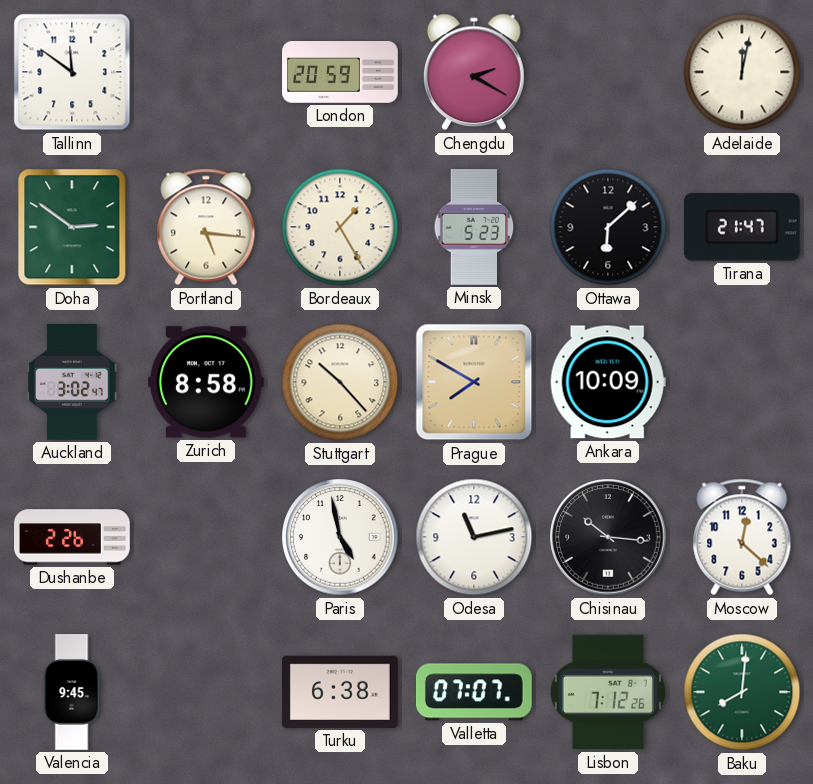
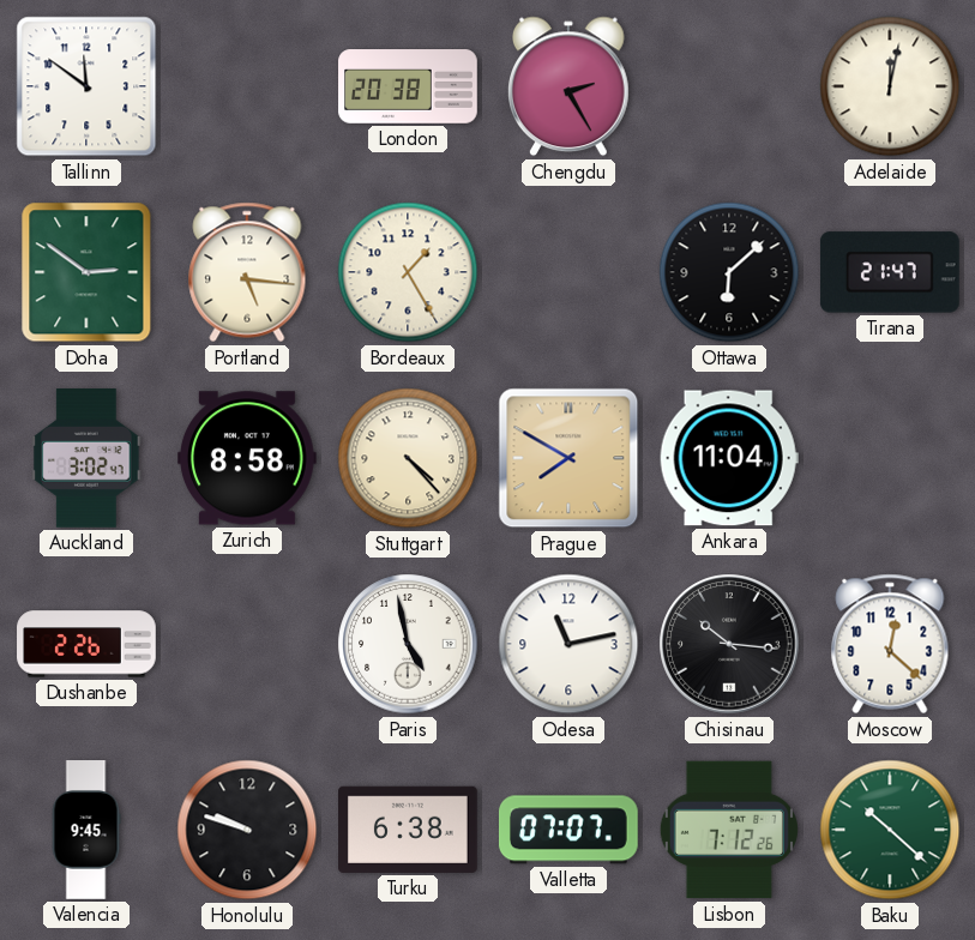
London: 20:59 -> 20:38 (408, 86)
Chengdu: 2:20 -> 2:25 (570, 86)
Minsk: 5:23 -> none (474, 228)
Stuttgart: 10:23 -> 4:23 (408, 458)
Ankara: 10:09 -> 11:04 (729, 458)
Honolulu: none -> 9:48 (247, 830)
Baku: 8:01 -> 10:22 (890, 830)
